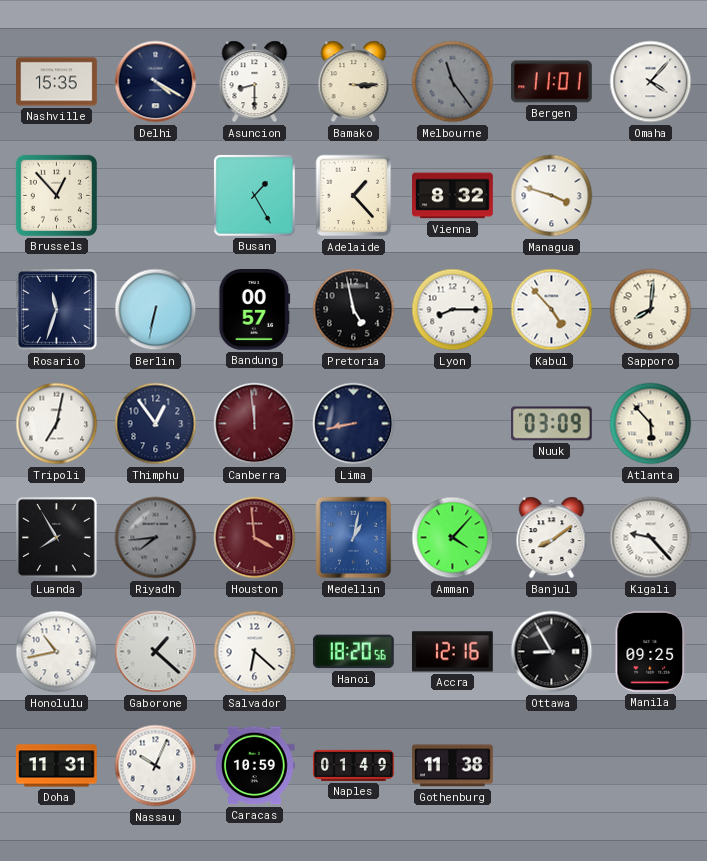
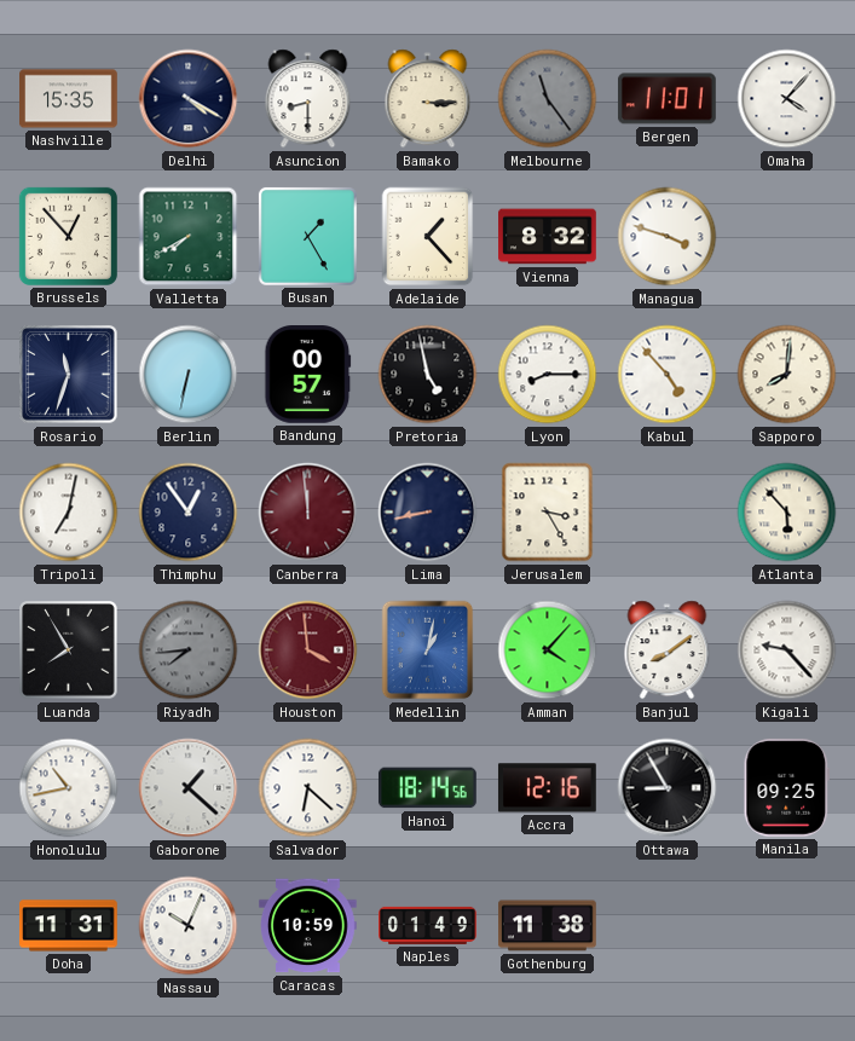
Valletta: none -> 7:40 (189, 237)
Jerusalem: none -> 3:25 (548, 513)
Nuuk: 03:09 -> none (552, 424)
Hanoi: 18:20 -> 18:14 (427, 788)
